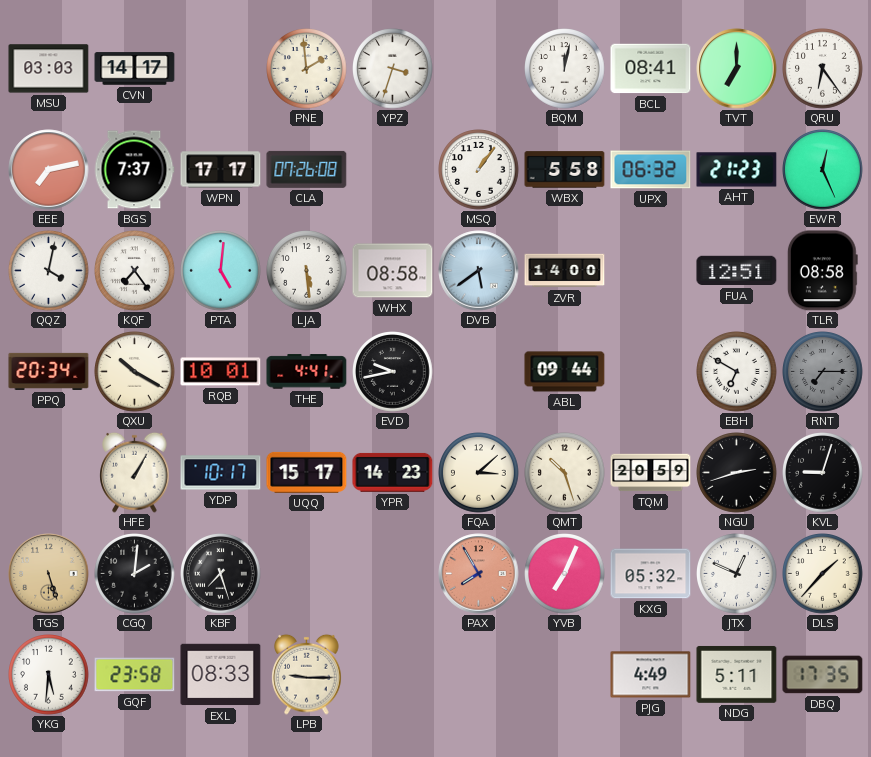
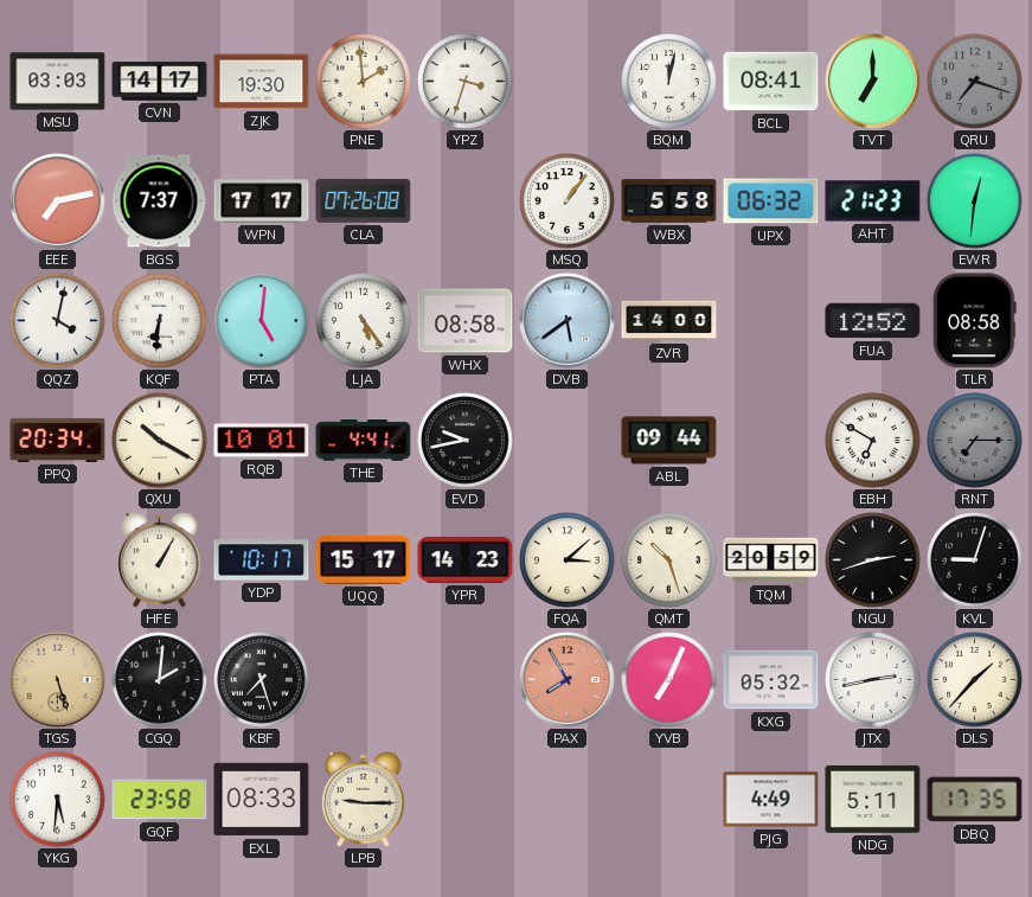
ZJK: none -> 19:30 (262, 82)
QRU: 6:24 -> 7:18 (975, 82)
QRU dial: white -> grey (975, 82)
EWR: 12:26 -> 12:31 (975, 201)
KQF: 7:24 -> 6:31 (160, 321)
LJA: 5:29 -> 5:24 (364, 321)
FUA: 12:51 -> 12:52 (873, 321)
JTX: 12:49 -> 2:43 (873, 680)
